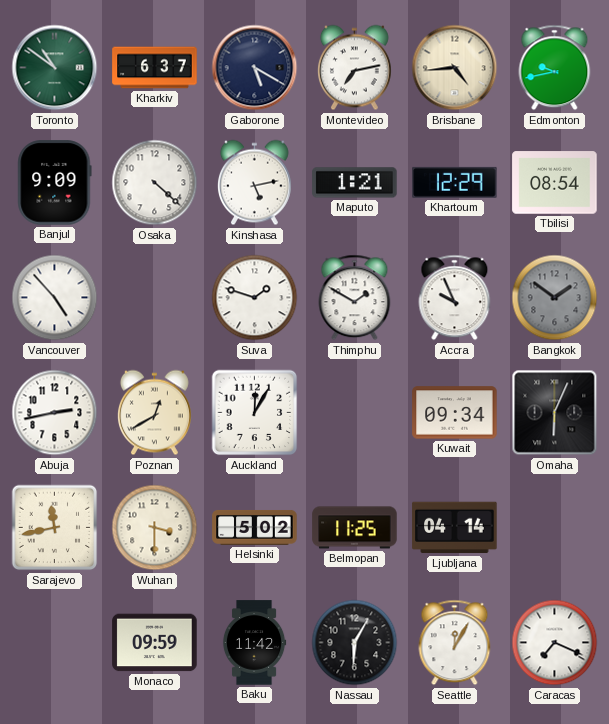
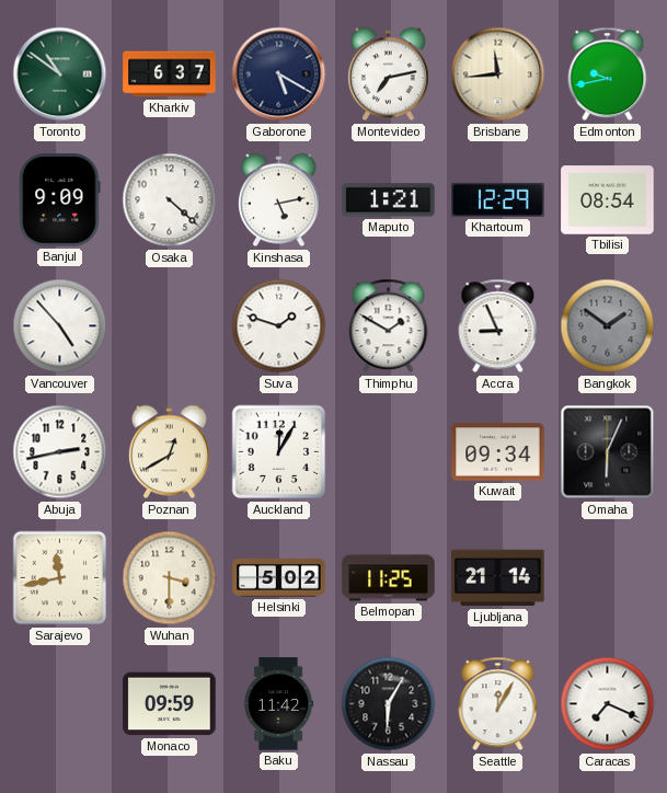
Brisbane: 4:44 -> 11:44 (498, 74)
Accra: 9:56 -> 8:56 (498, 326)
Ljubljana: 04:14 -> 21:14 (498, 578)
